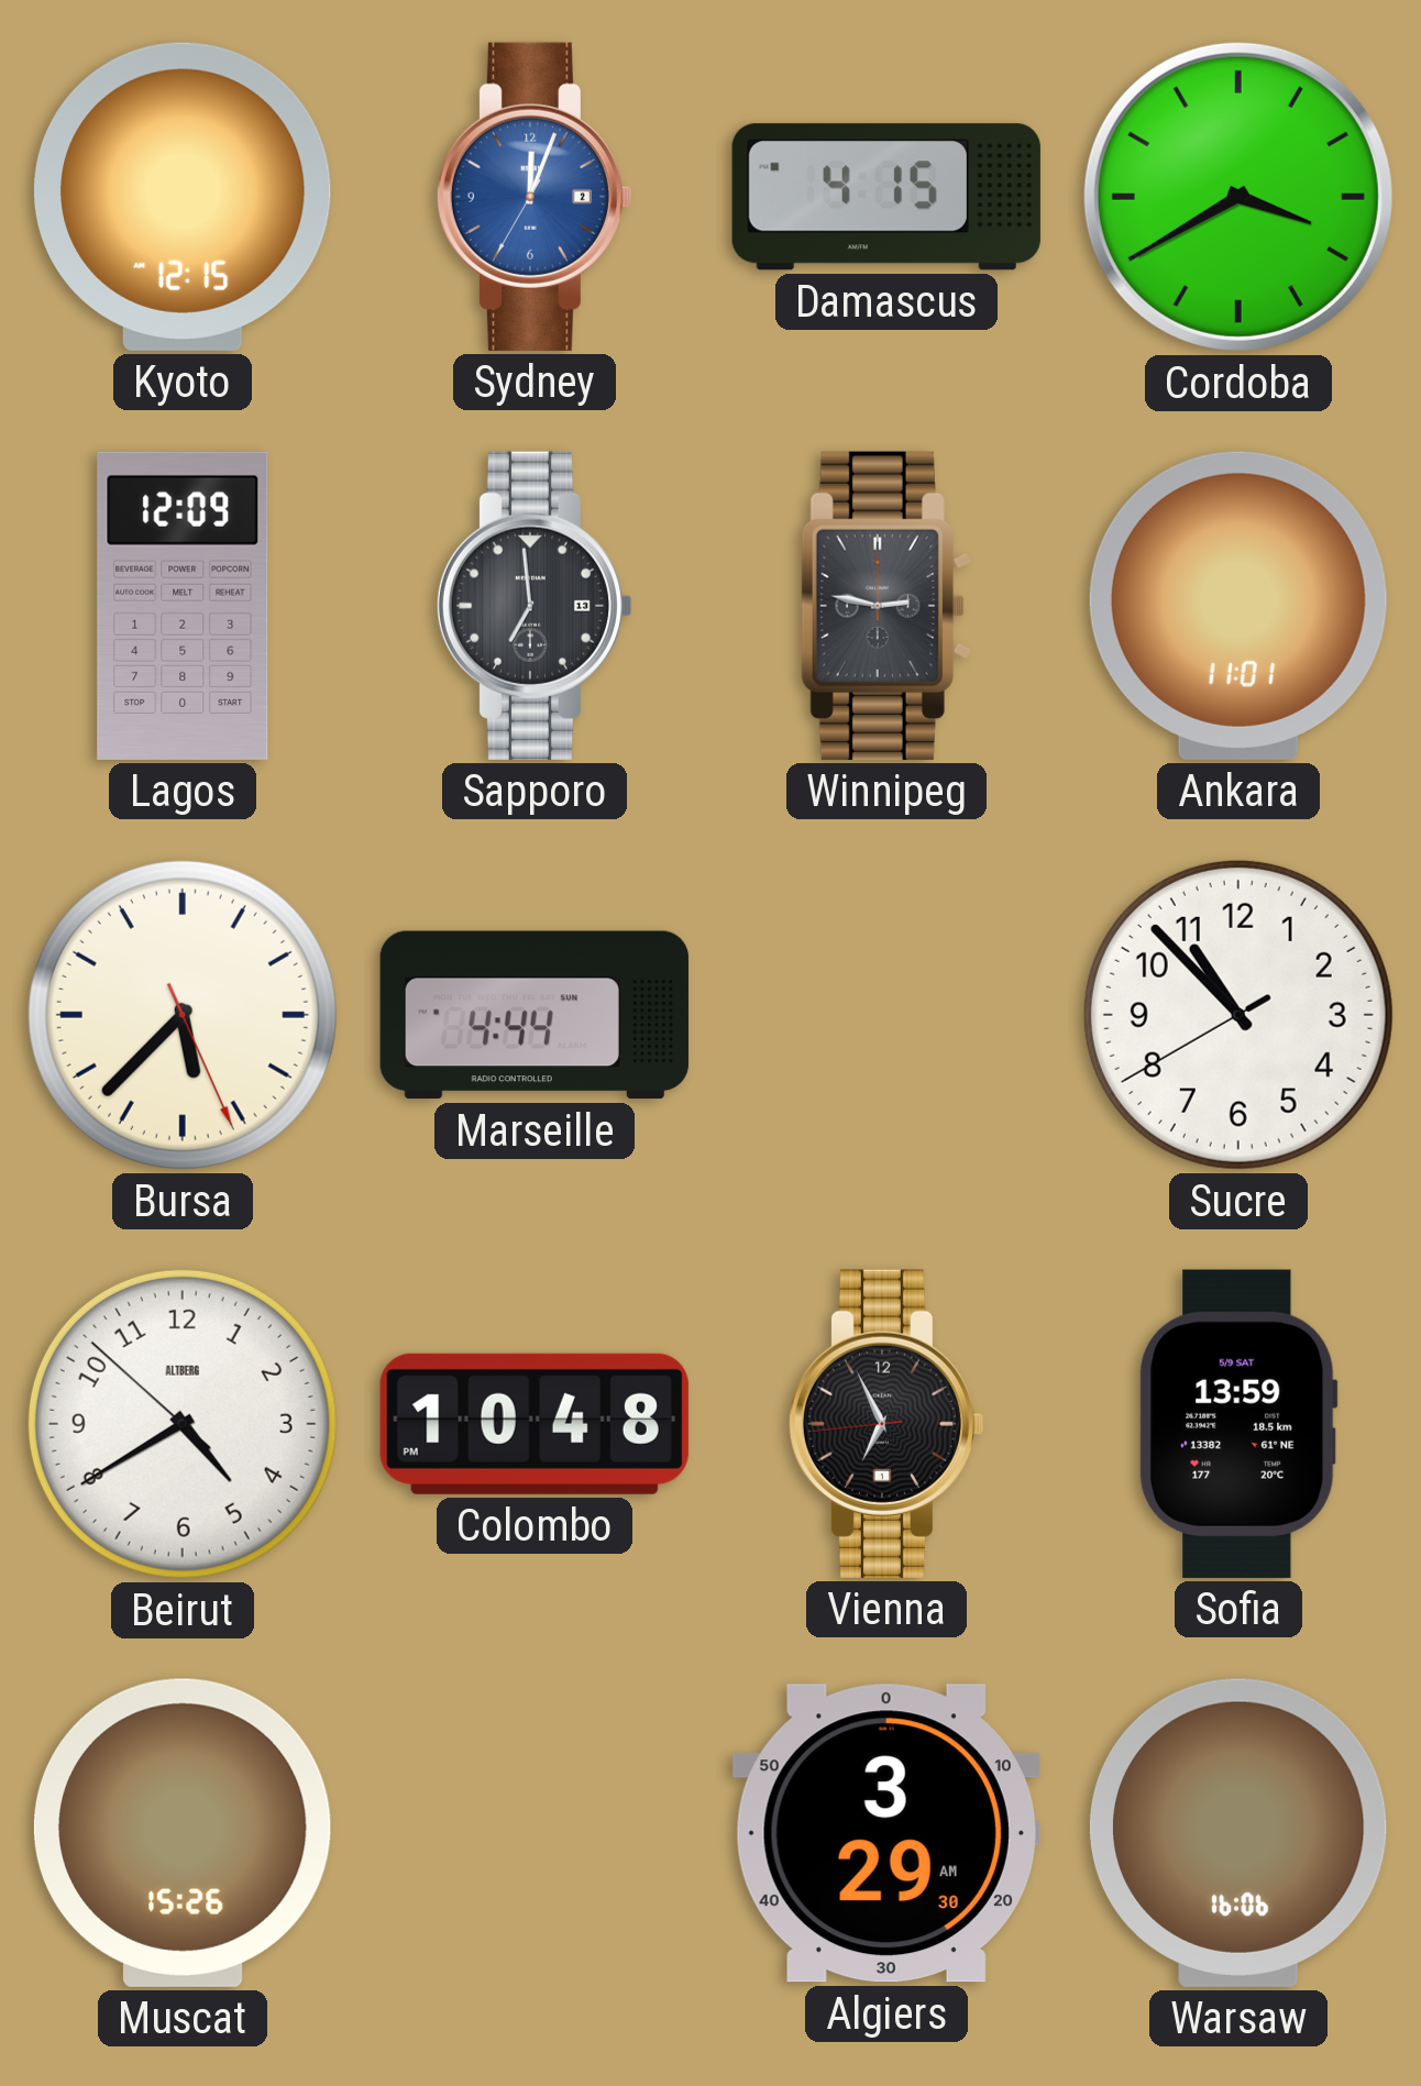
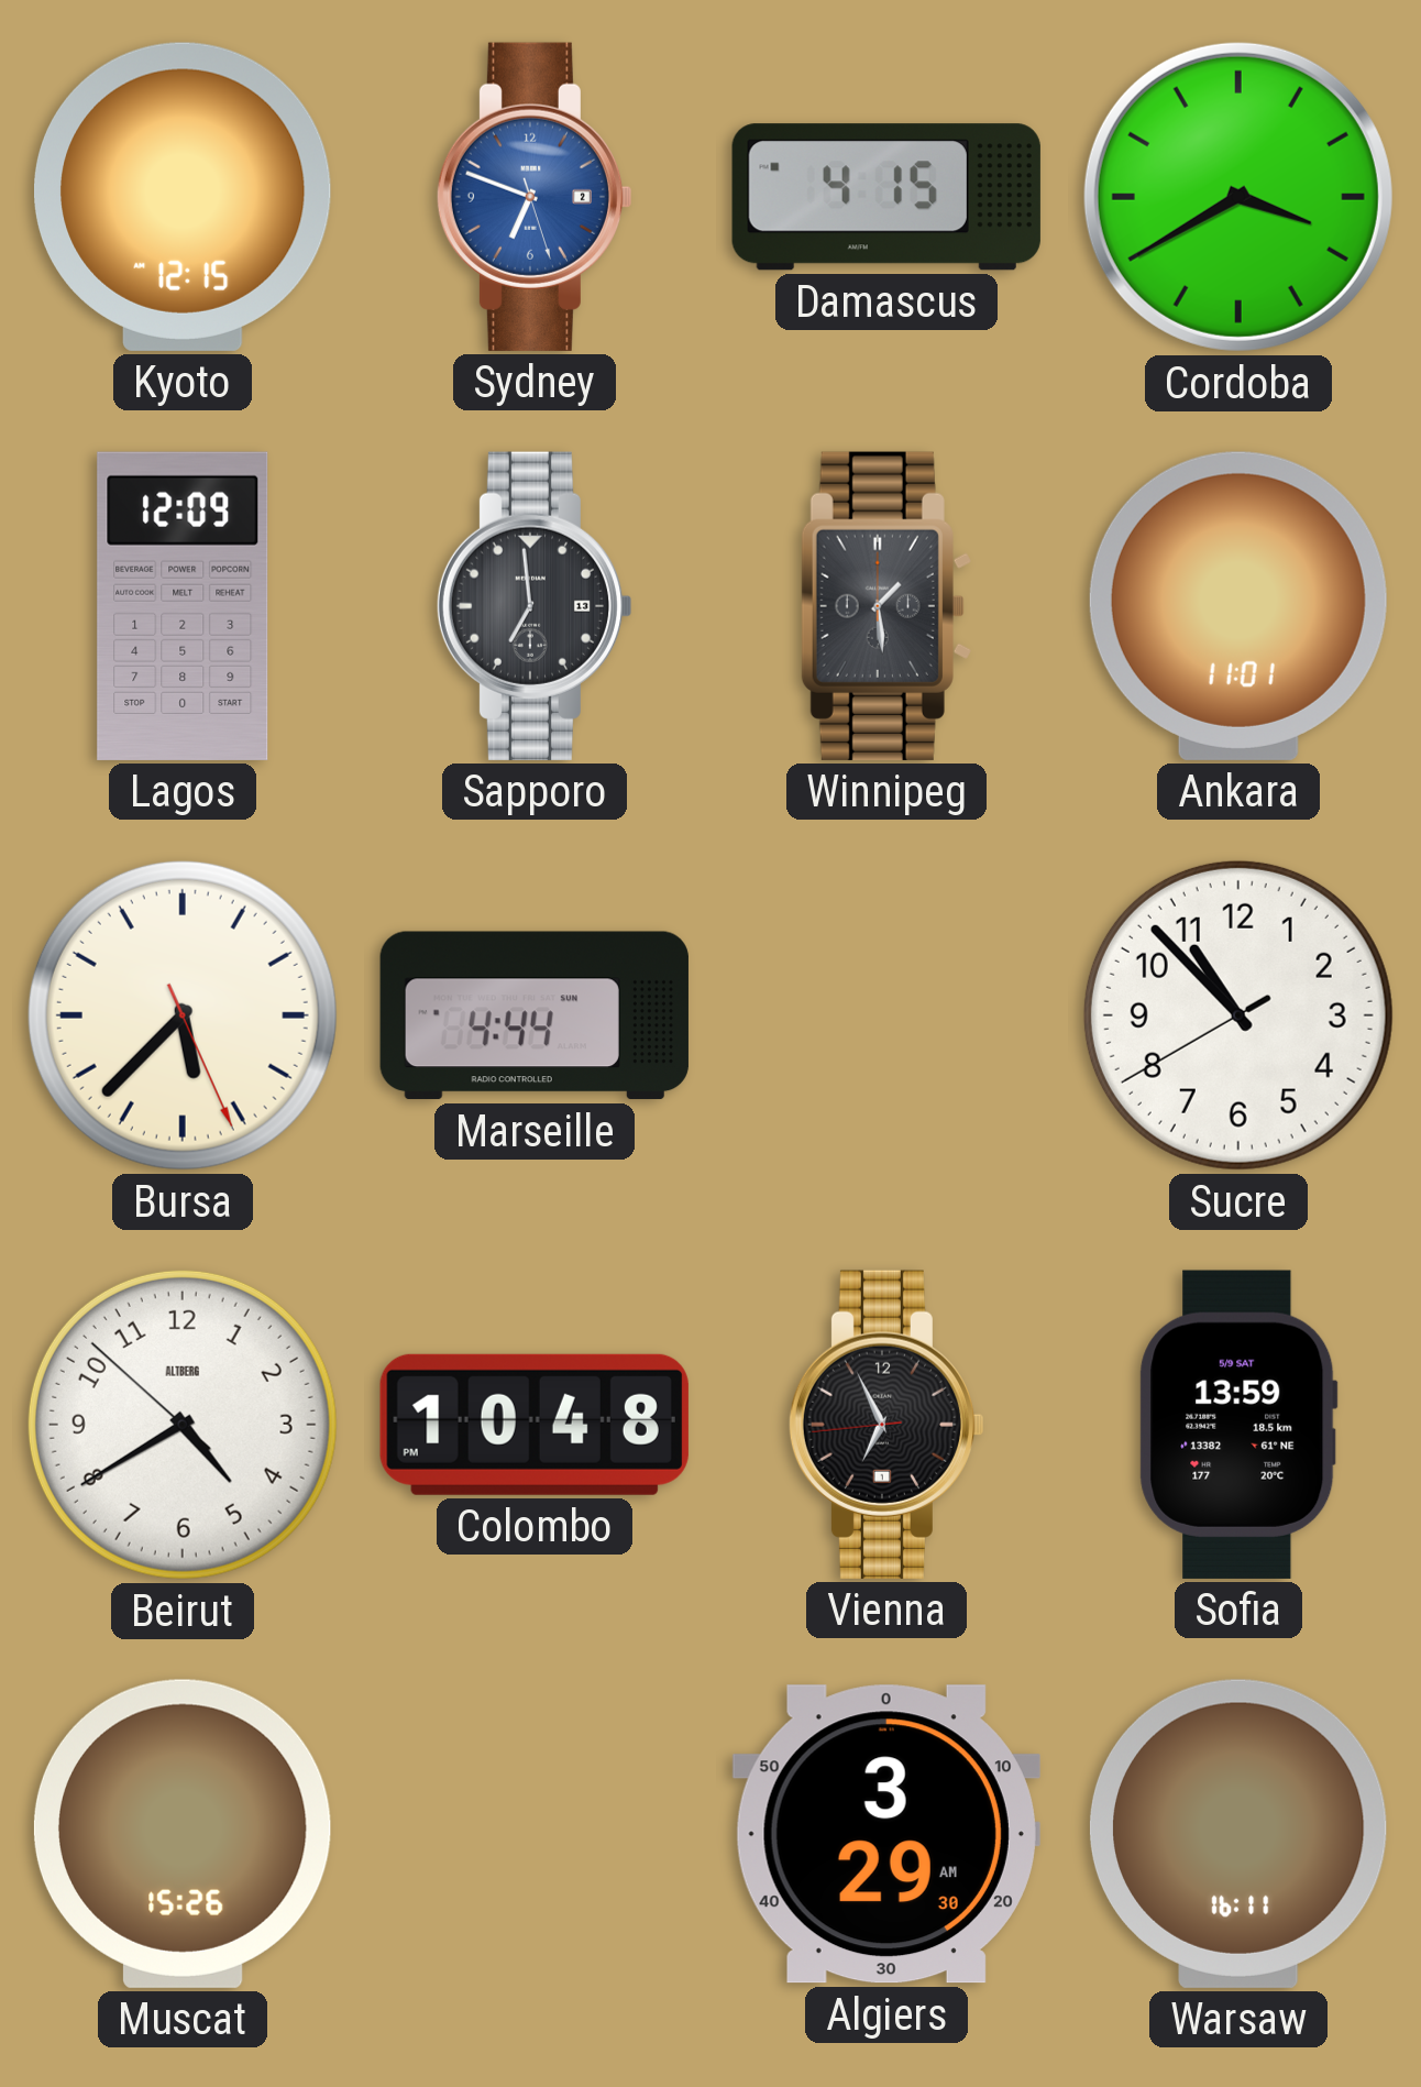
Sydney: 12:03 -> 6:48 (533, 197)
Winnipeg: 2:47 -> 1:29 (886, 606)
Warsaw: 16:06 -> 16:11 (1238, 1834)
